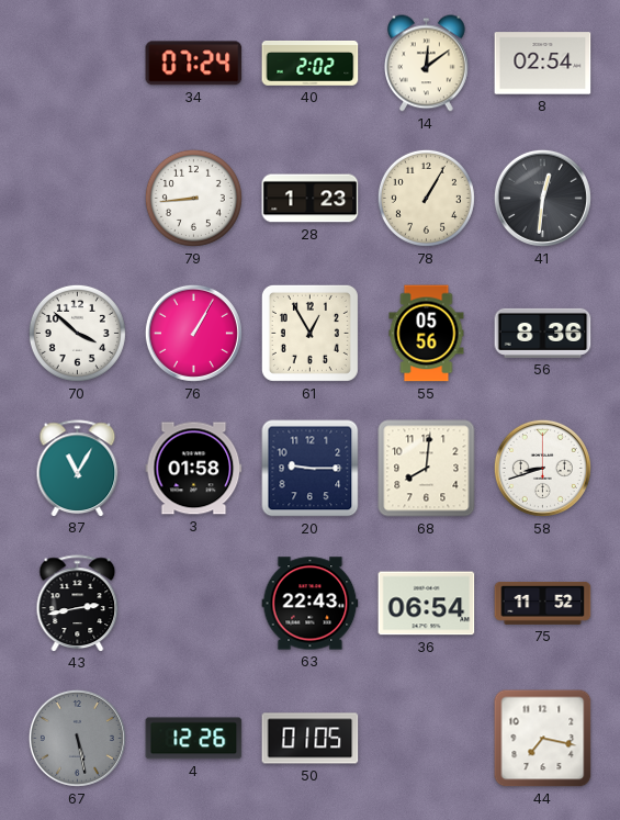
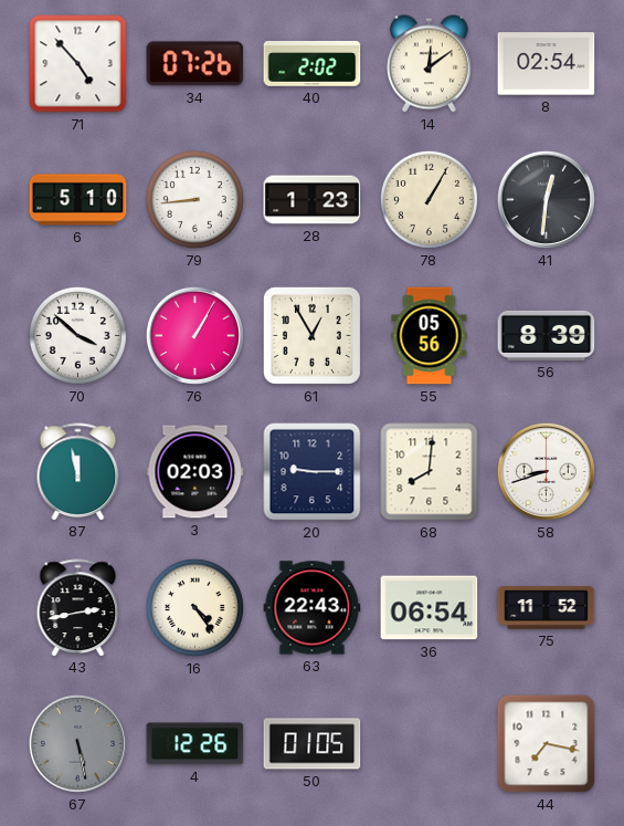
71: none -> 4:53 (78, 64)
34: 07:24 -> 07:26 (195, 64)
6: none -> 5:10 (78, 200)
56: 8:36 -> 8:39 (547, 335)
87: 11:05 -> 11:58 (78, 471)
3: 01:58 -> 02:03 (195, 472)
16: none -> 4:24 (194, 607)
